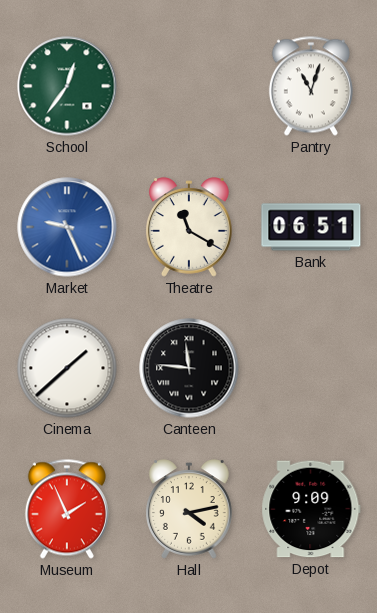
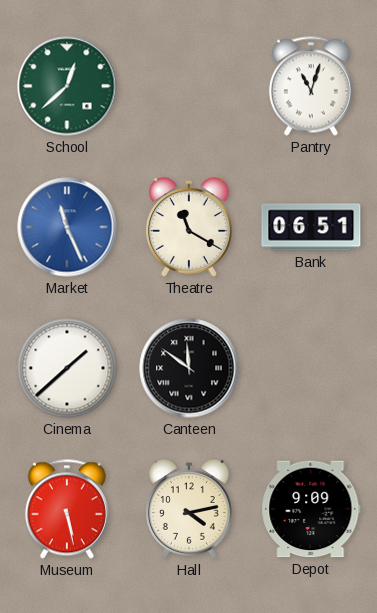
School: 12:36 -> 12:38 (67, 86)
Market: 9:26 -> 11:26 (67, 227)
Canteen: 11:46 -> 11:51 (189, 368)
Museum: 1:56 -> 5:28 (67, 509)
